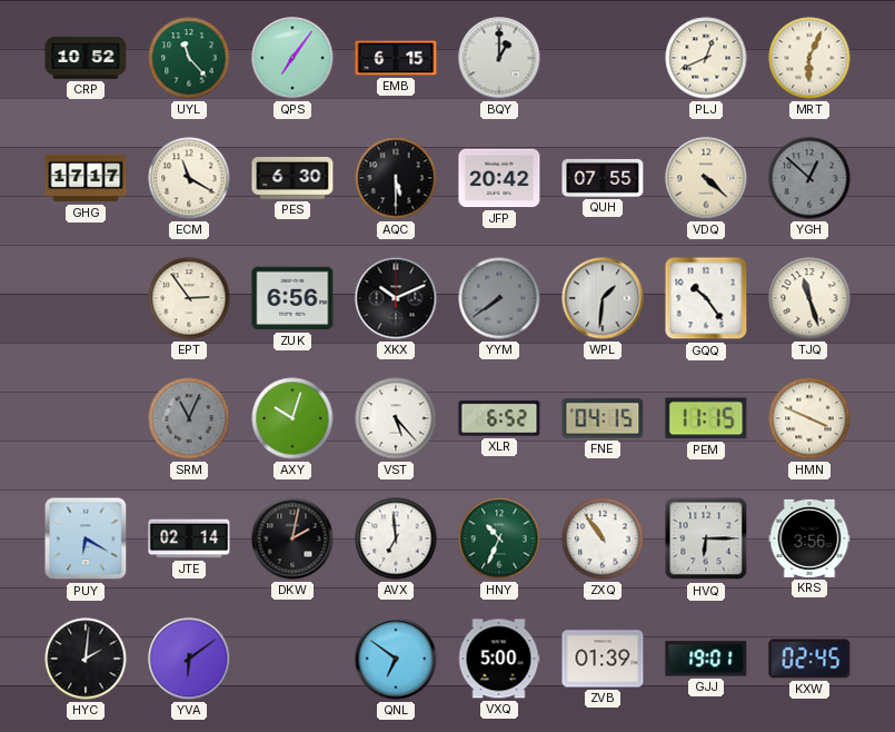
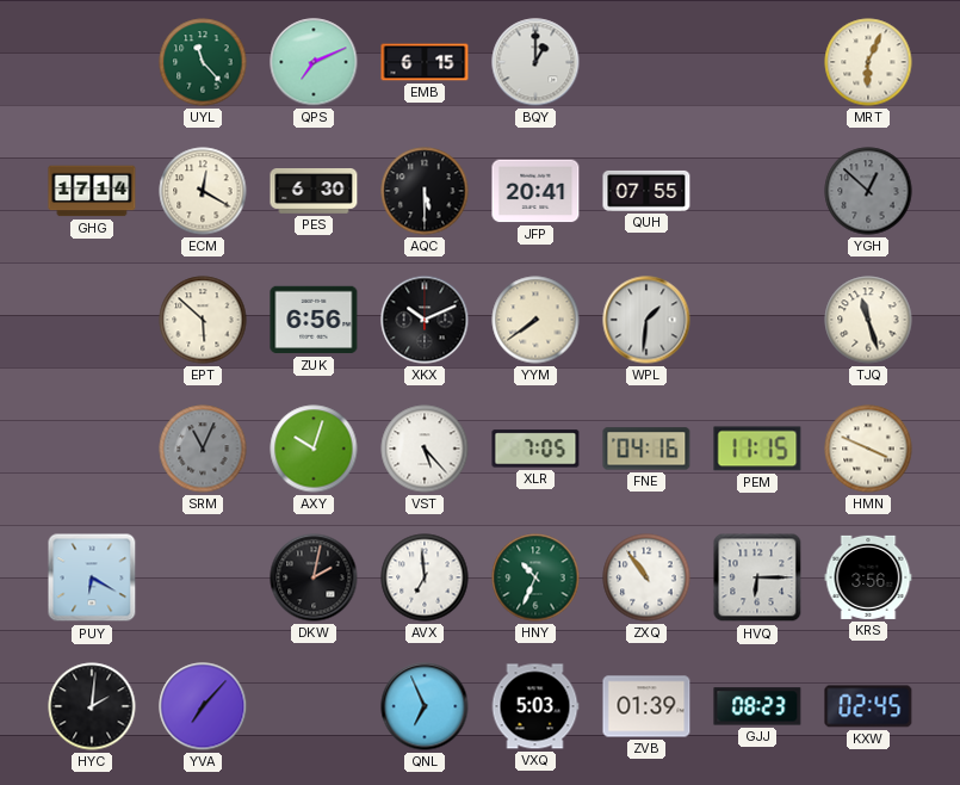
CRP: 10:52 -> none (86, 58)
QPS: 7:06 -> 7:11 (314, 62)
PLJ: 12:41 -> none (706, 58)
GHG: 17:17 -> 17:14 (92, 191)
ECM: 11:20 -> 12:20 (203, 191)
JFP: 20:42 -> 20:41 (535, 191)
VDQ: 4:22 -> none (706, 178)
EPT: 2:54 -> 5:52 (203, 320)
YYM dial: grey -> cream (535, 320)
GQQ: 10:24 -> none (706, 298)
XLR: 6:52 -> 7:05 (535, 449)
FNE: 04:15 -> 04:16 (646, 449)
JTE: 02:14 -> none (189, 538)
YVA: 6:09 -> 7:07 (203, 706)
QNL: 6:51 -> 6:56 (425, 706)
VXQ: 5:00 -> 5:03 (535, 706)
GJJ: 19:01 -> 08:23 (757, 706)
